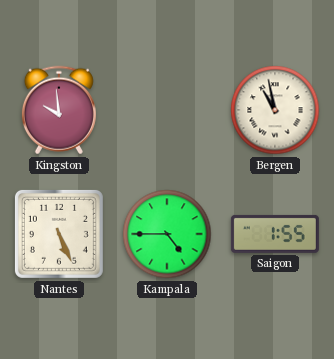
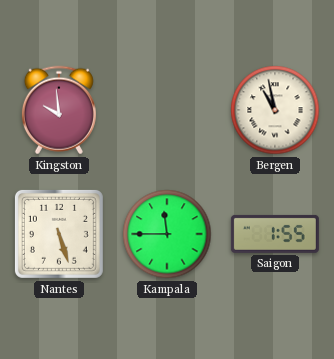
Nantes: 5:26 -> 5:27 (59, 234)
Kampala: 4:45 -> 11:45 (167, 234)
